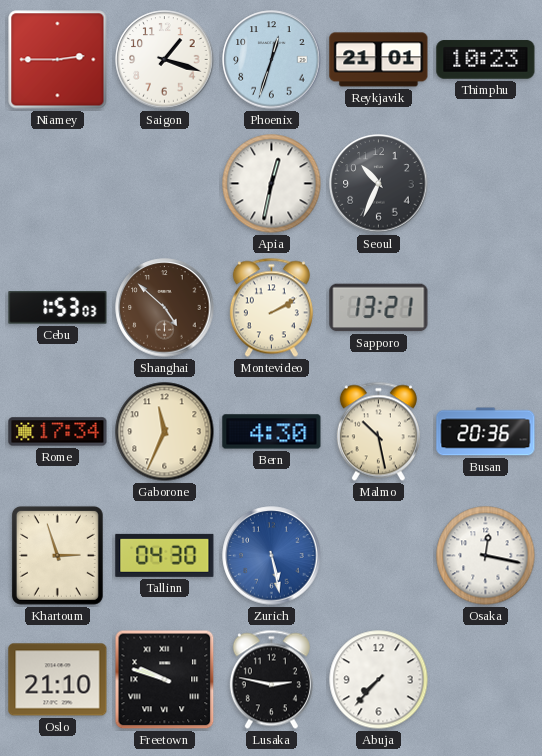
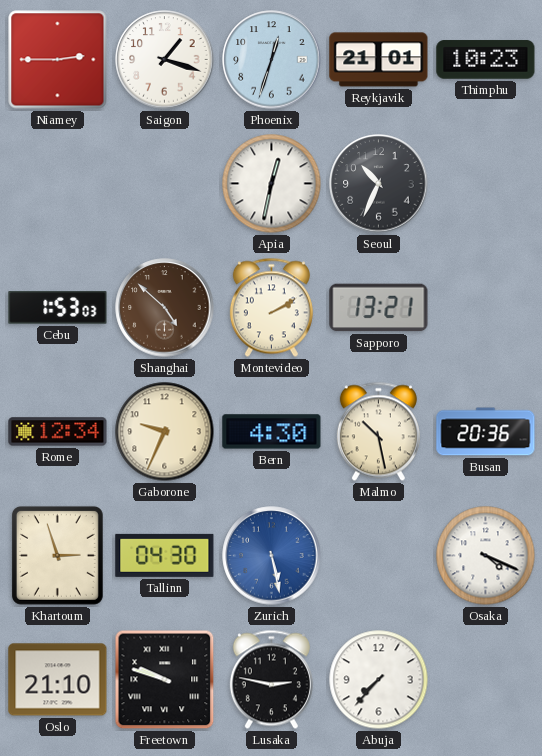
Rome: 17:34 -> 12:34 (58, 432)
Gaborone: 11:34 -> 9:34 (165, 432)
Osaka: 12:17 -> 4:19 (486, 556)
